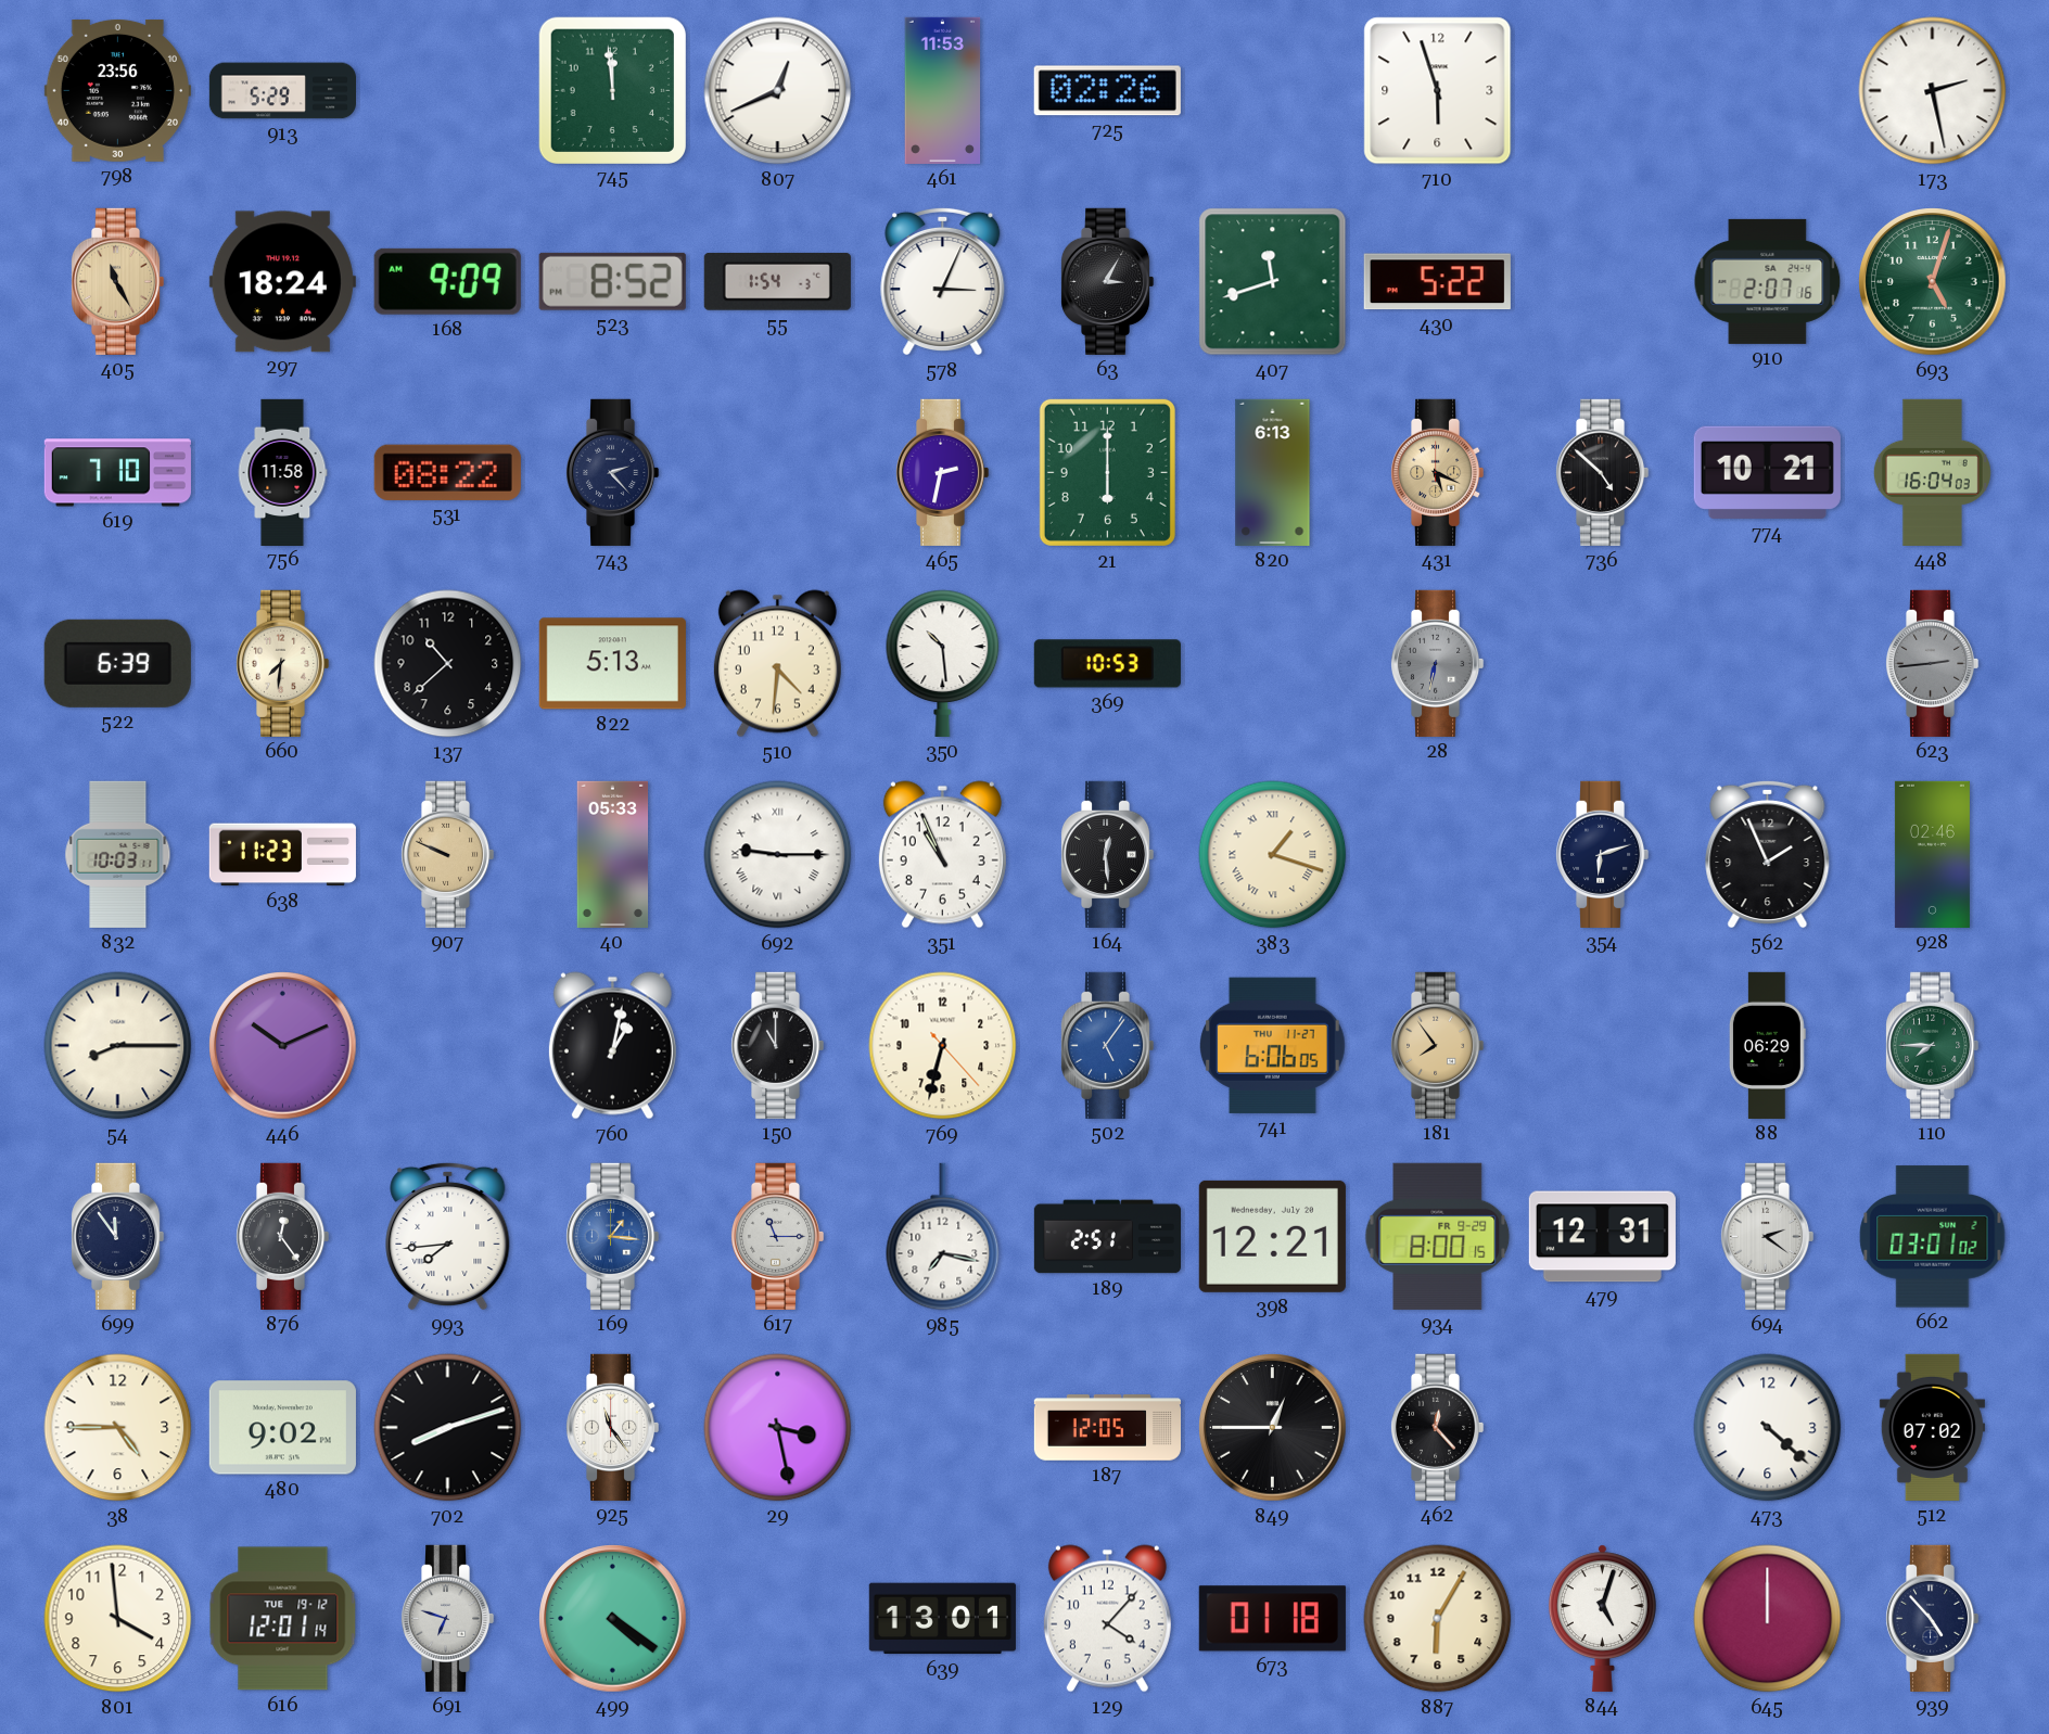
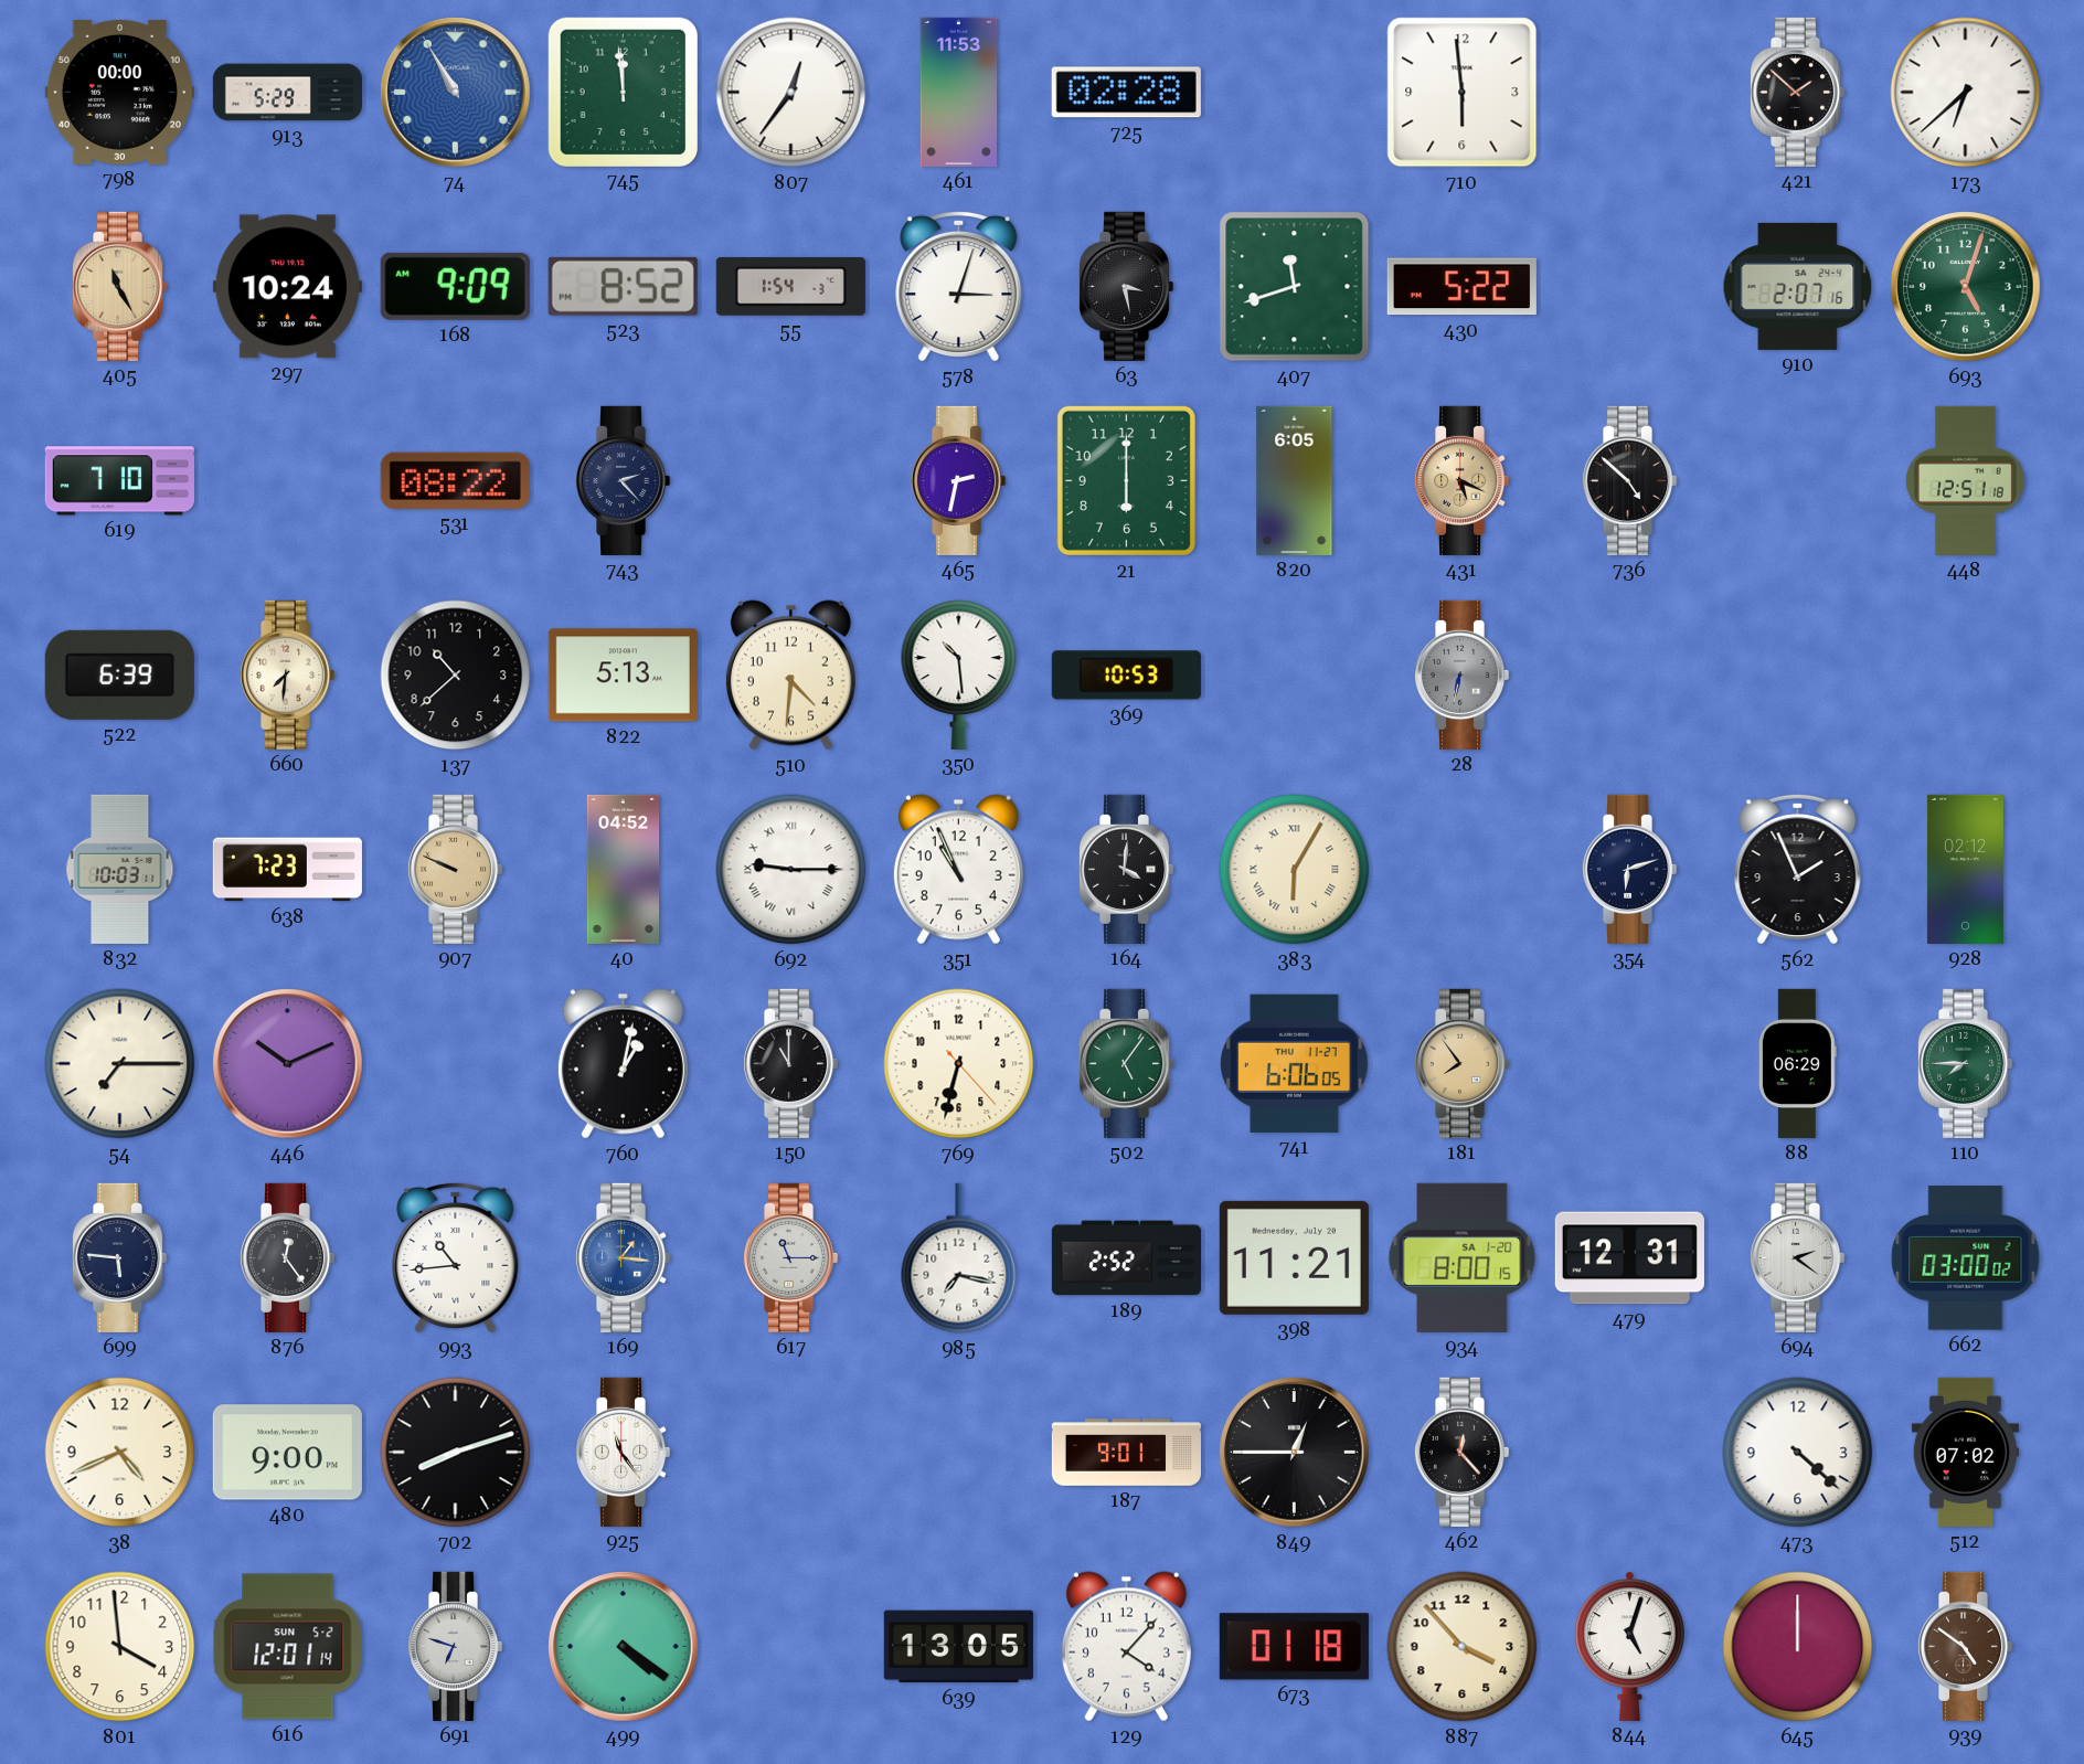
798: 23:56 -> 00:00 (119, 92)
74: none -> 10:55 (456, 93)
807: 12:41 -> 12:36 (791, 93)
725: 02:26 -> 02:28 (1126, 93)
710: 5:57 -> 5:59 (1463, 93)
421: none -> 1:52 (1797, 92)
173: 2:28 -> 6:38 (1966, 93)
297: 18:24 -> 10:24 (287, 287)
578: 3:04 -> 3:03 (959, 286)
63: 3:05 -> 3:28 (1126, 286)
756: 11:58 -> none (282, 472)
820: 6:13 -> 6:05 (1295, 480)
774: 10:21 -> none (1767, 472)
448: 16:04 -> 12:51 (1965, 480)
623: 2:44 -> none (1932, 663)
638: 11:23 -> 7:23 (287, 870)
40: 05:33 -> 04:52 (624, 869)
164: 12:29 -> 4:01 (1126, 869)
383: 1:18 -> 6:05 (1295, 870)
928: 02:46 -> 02:12 (1965, 869)
54: 8:15 -> 7:15 (120, 1064)
502 dial: blue -> green (1126, 1063)
699: 11:54 -> 5:46 (119, 1257)
993: 7:44 -> 10:44 (456, 1257)
189: 2:51 -> 2:52 (1126, 1258)
398: 12:21 -> 11:21 (1294, 1257)
934 date: FR 9-29 -> SA 1-20 (1463, 1257)
662: 03:01 -> 03:00 (1966, 1258)
38: 4:45 -> 4:41 (120, 1453)
480: 9:02 -> 9:00 (287, 1453)
29: 3:28 -> none (778, 1428)
187: 12:05 -> 9:01 (1126, 1453)
616 date: TUE 19-12 -> SUN 5-2 (288, 1647)
639: 13:01 -> 13:05 (958, 1647)
887: 6:05 -> 3:53 (1463, 1647)
939: 4:53 -> 4:51 (1965, 1646)
939 dial: navy -> brown (1965, 1646)
